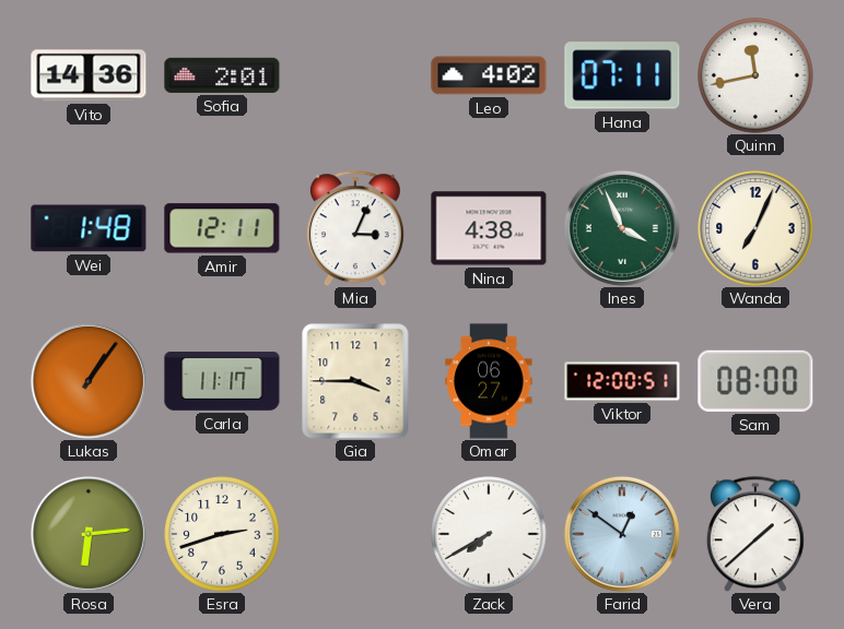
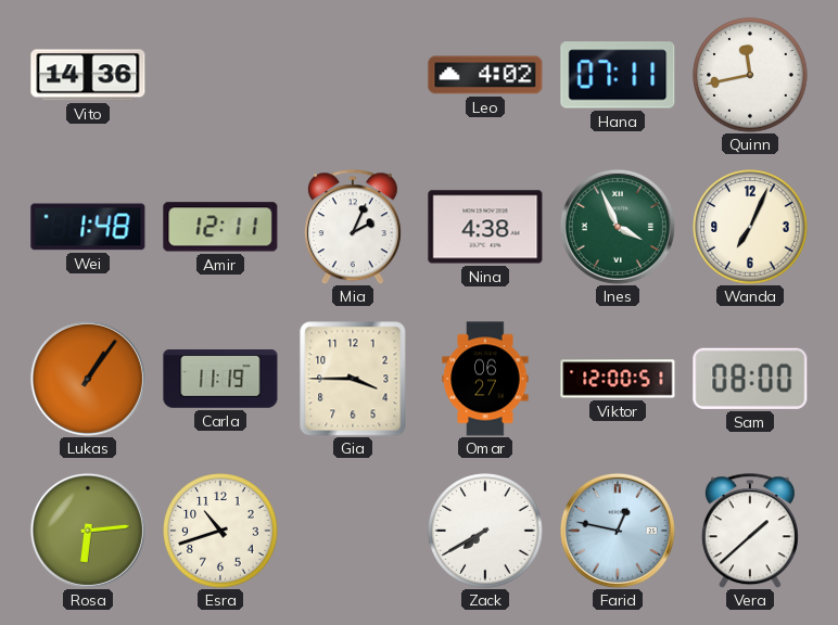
Sofia: 2:01 -> none (222, 75)
Mia: 3:04 -> 2:04 (353, 227)
Carla: 11:17 -> 11:19 (220, 379)
Esra: 2:42 -> 10:42 (220, 531)
Farid: 12:51 -> 12:47 (618, 531)
